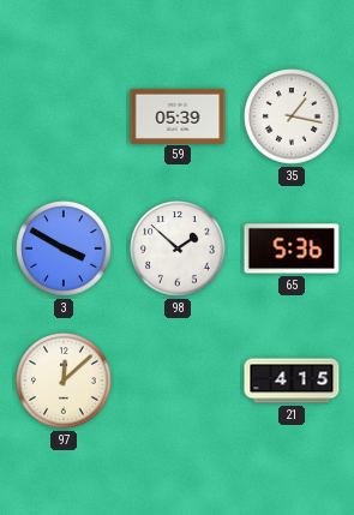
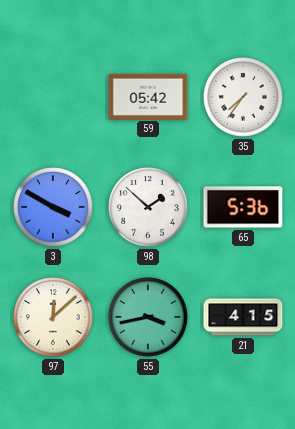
59: 05:39 -> 05:42 (148, 96)
35: 1:17 -> 7:36 (243, 97)
55: none -> 3:43 (148, 317)
